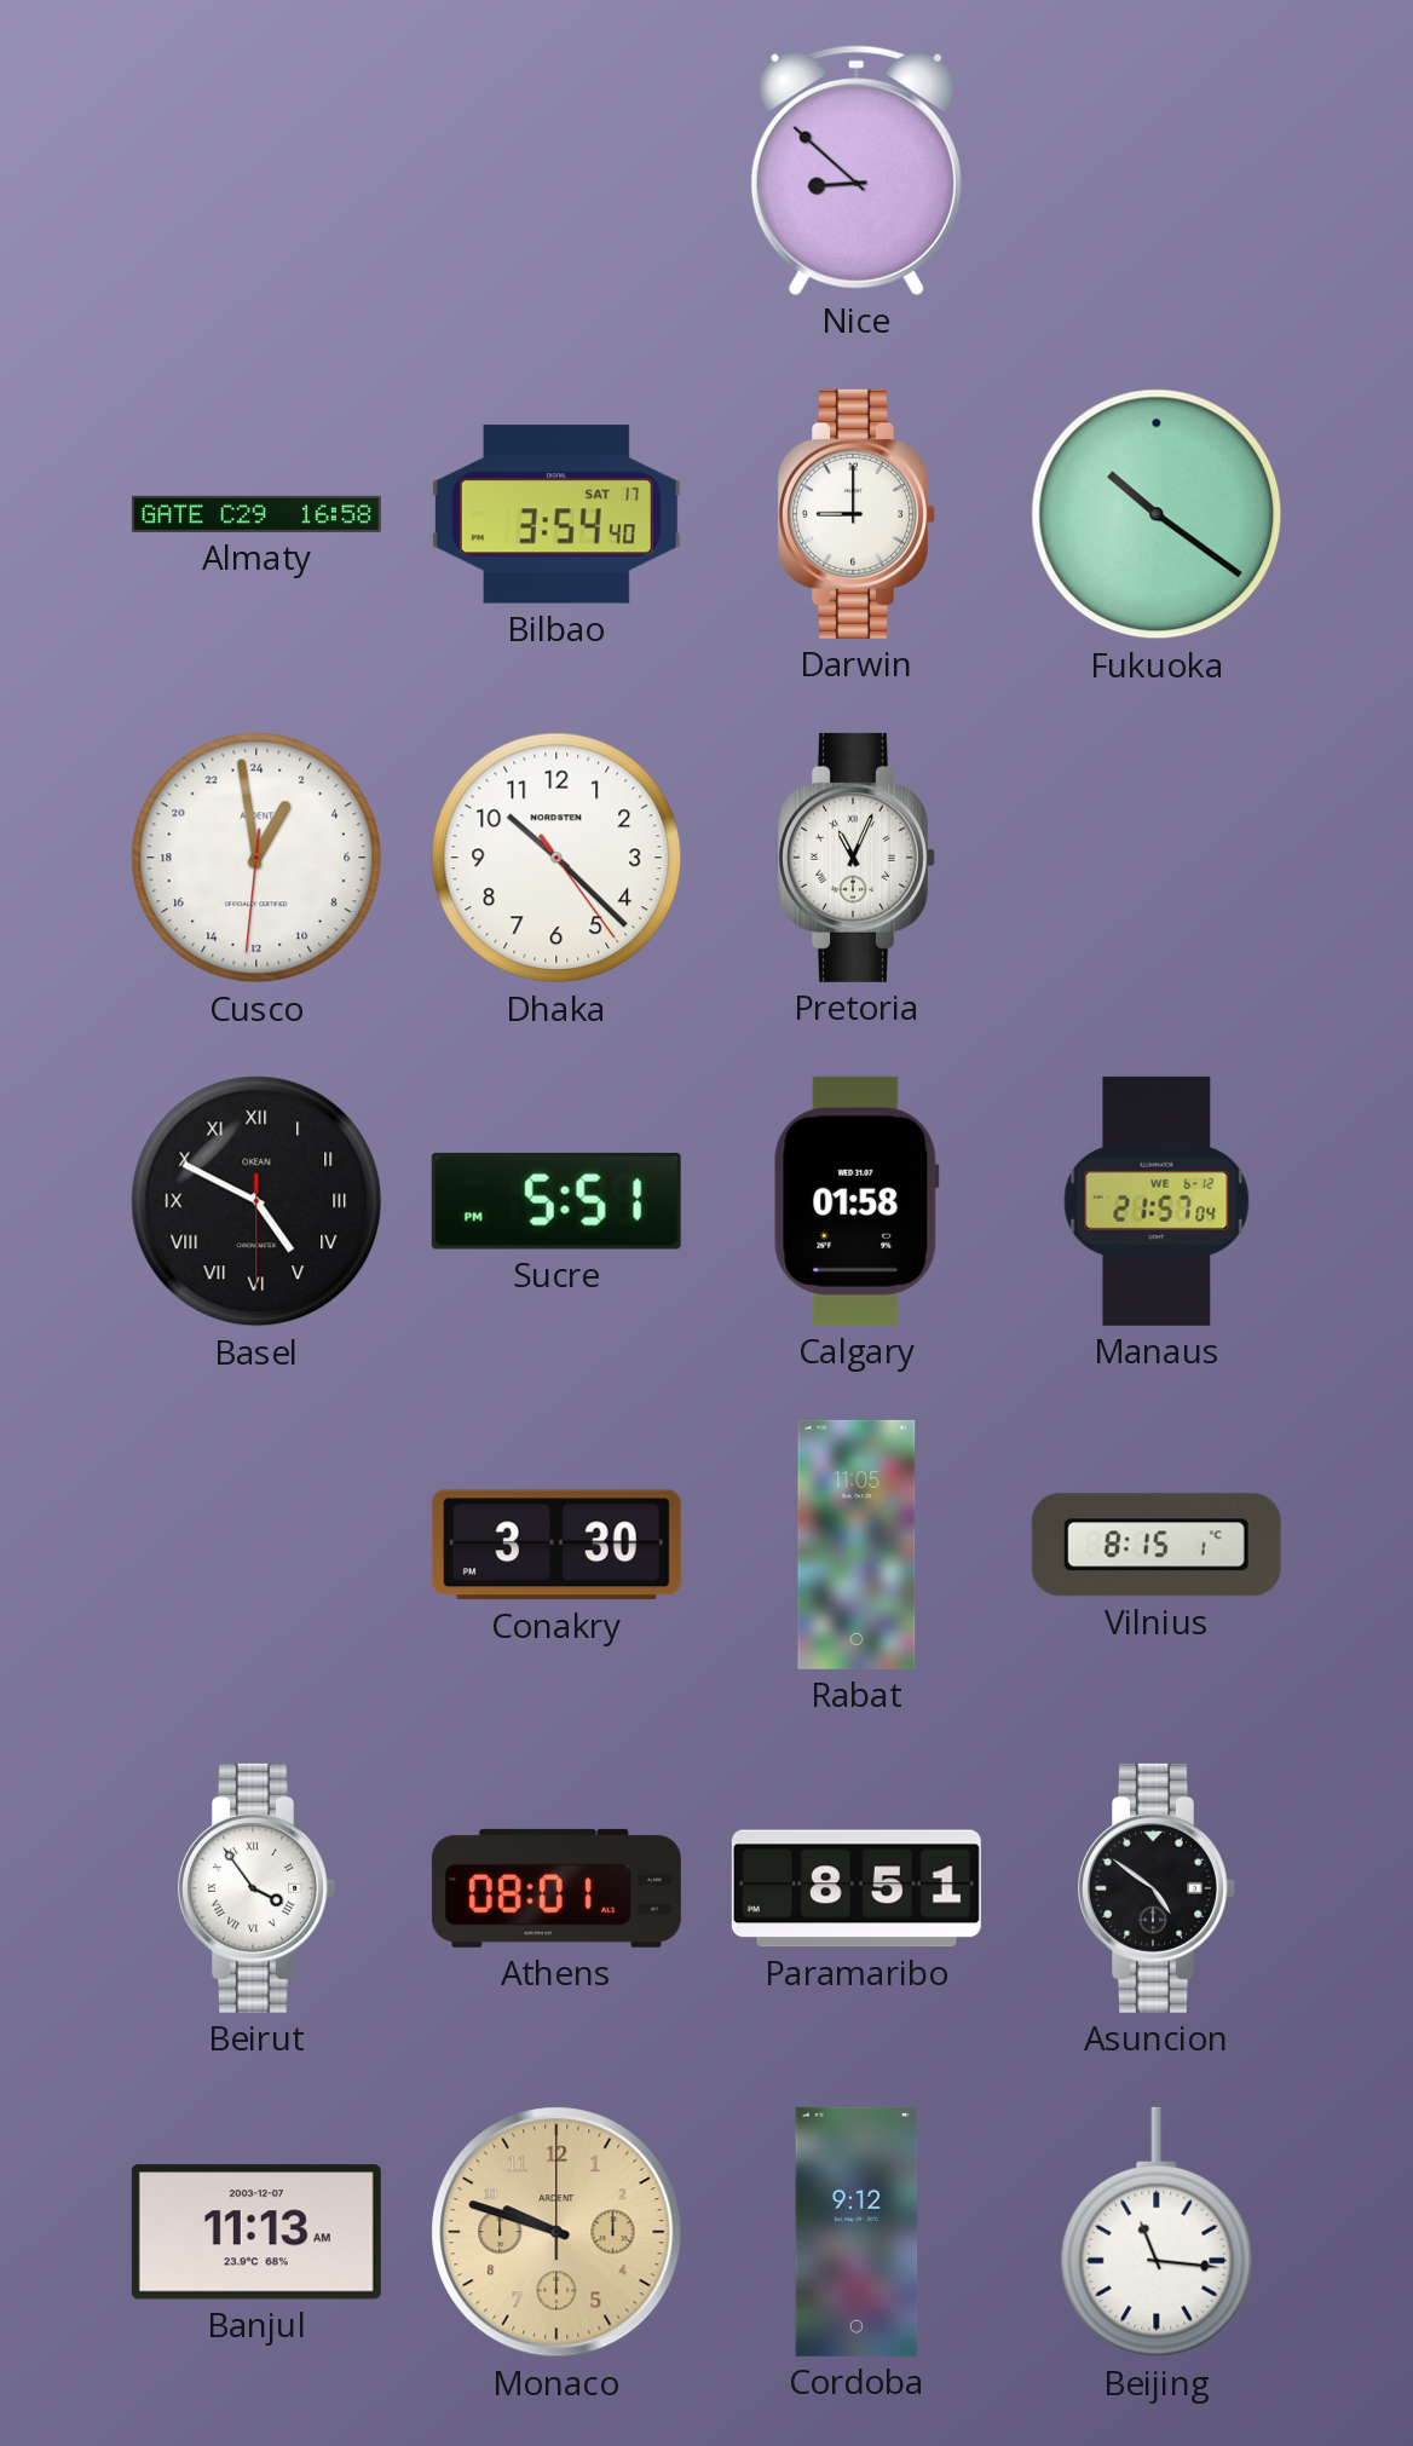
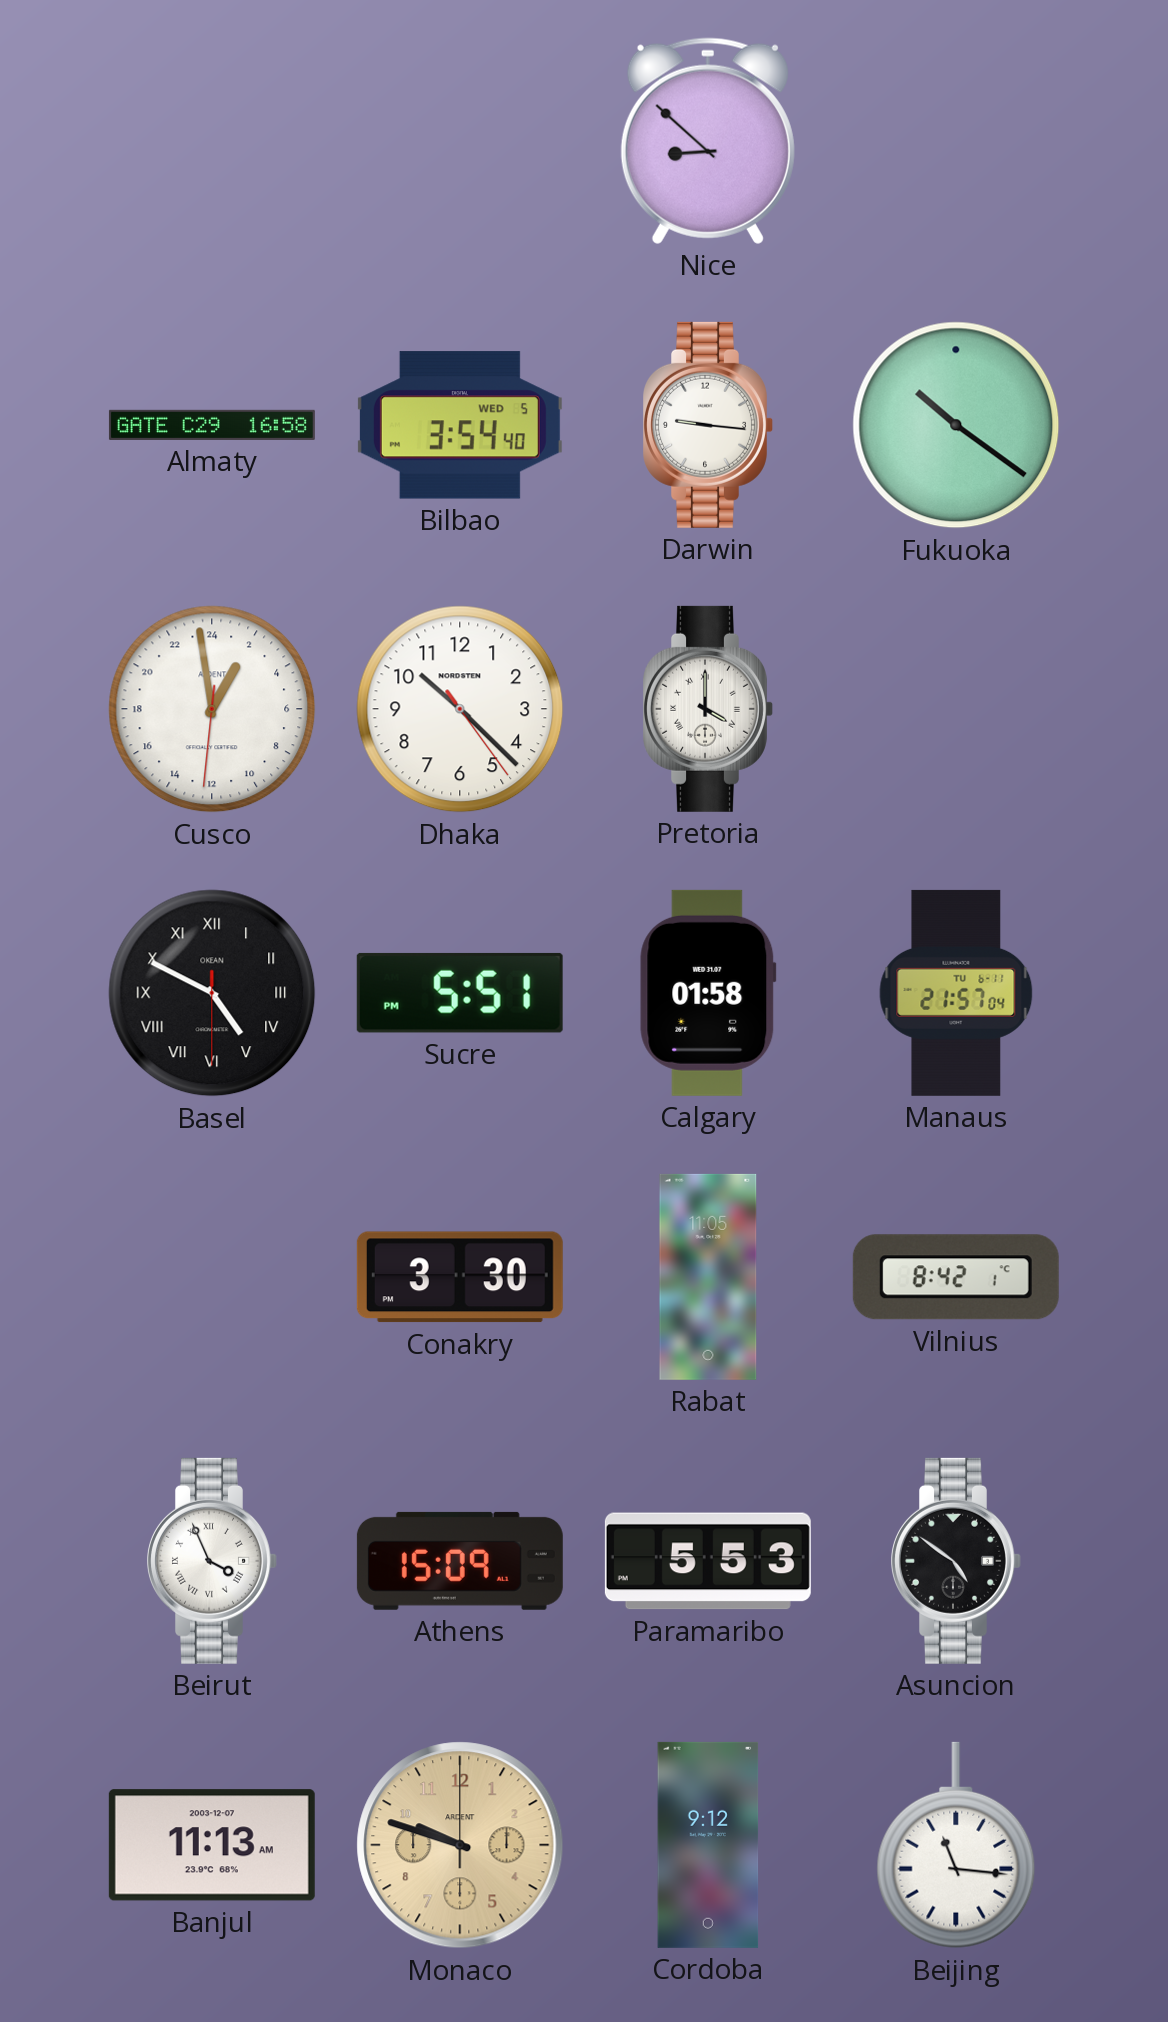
Bilbao date: SAT 17 -> WED 5 (460, 425)
Darwin: 9:00 -> 9:16 (709, 425)
Pretoria: 11:04 -> 4:00 (709, 709)
Manaus date: WE 6-12 -> TU 6-11 (956, 993)
Vilnius: 8:15 -> 8:42 (956, 1277)
Beirut: 3:54 -> 3:56 (213, 1561)
Athens: 08:01 -> 15:09 (460, 1561)
Paramaribo: 8:51 -> 5:53 (708, 1561)
